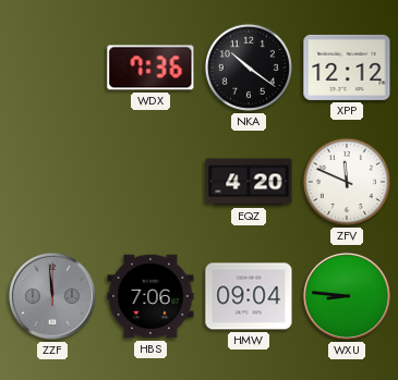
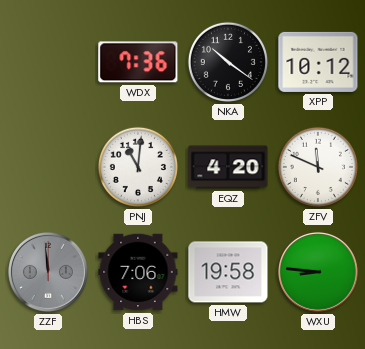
XPP: 12:12 -> 10:12 (318, 62)
PNJ: none -> 11:01 (138, 167)
HMW: 09:04 -> 19:58 (228, 272)
